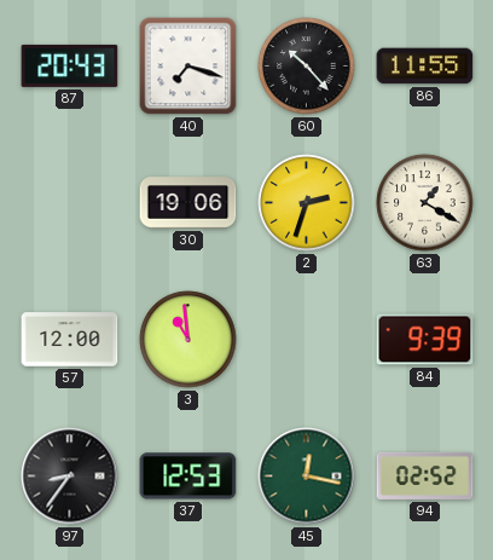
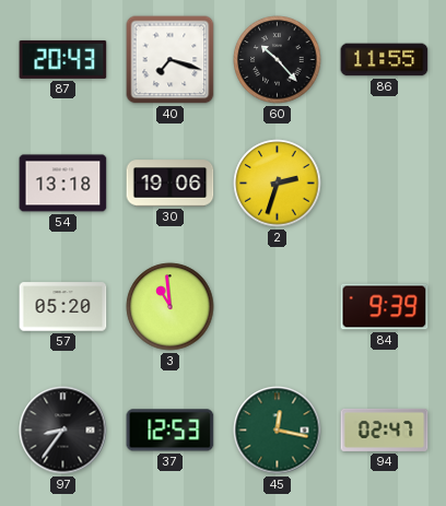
54: none -> 13:18 (63, 184)
63: 1:20 -> none (425, 203)
57: 12:00 -> 05:20 (63, 307)
94: 02:52 -> 02:47 (385, 429)
